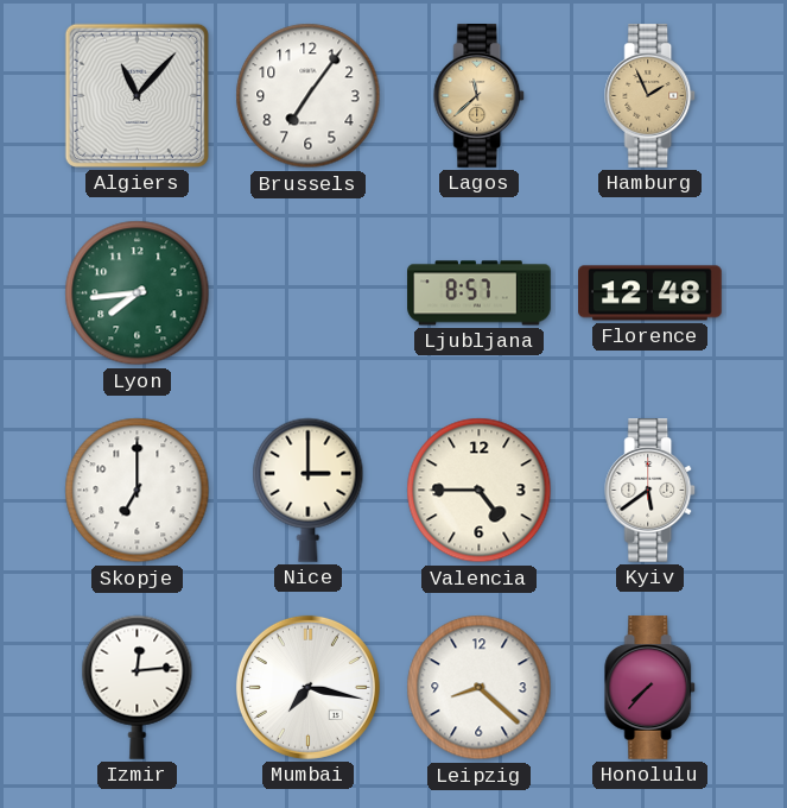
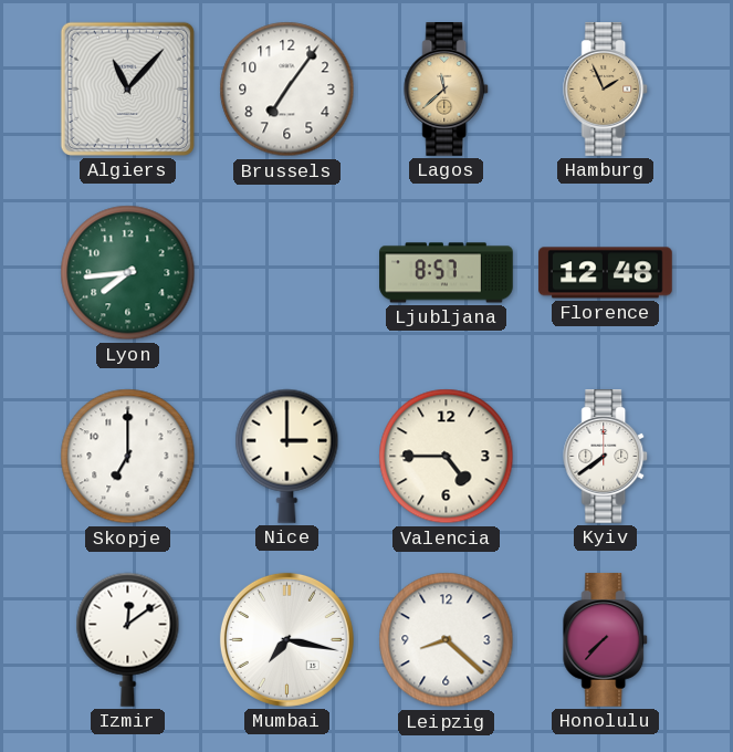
Kyiv: 5:39 -> 7:39 (606, 457)
Izmir: 12:14 -> 12:09 (128, 639)
